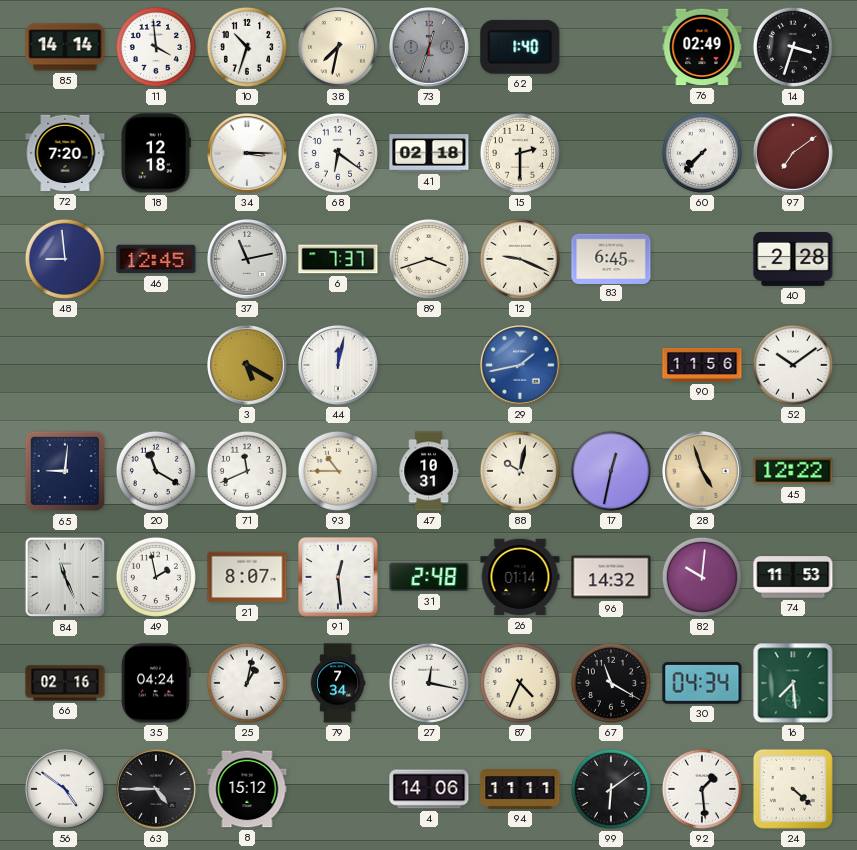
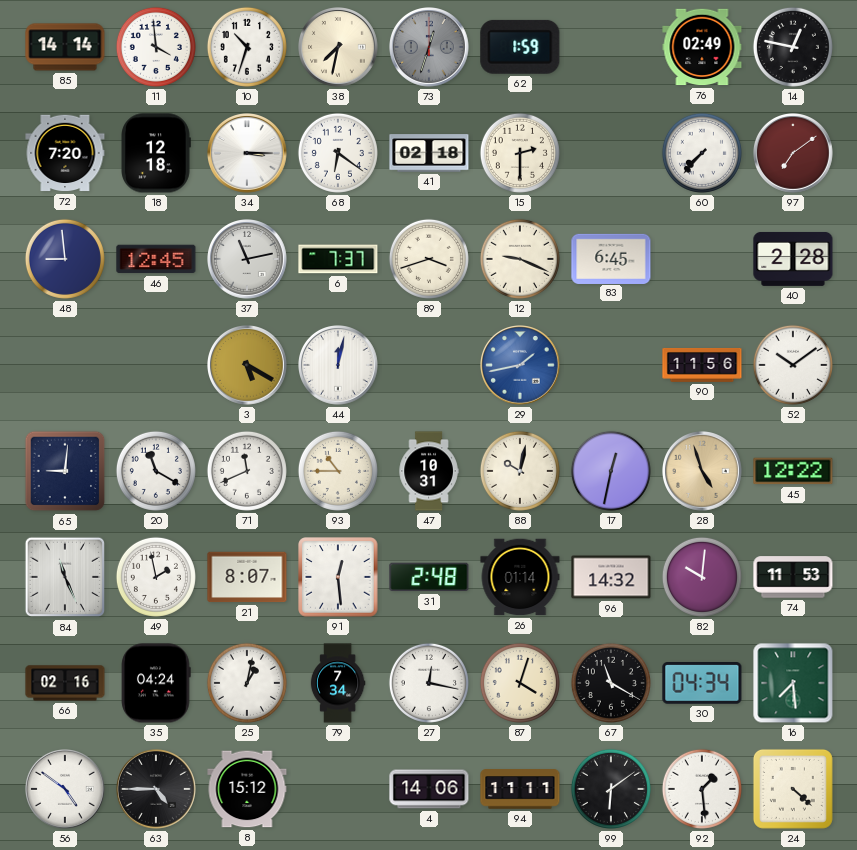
62: 1:40 -> 1:59 (520, 47)
14: 3:33 -> 12:47 (793, 47)
87: 4:34 -> 4:03 (520, 683)
